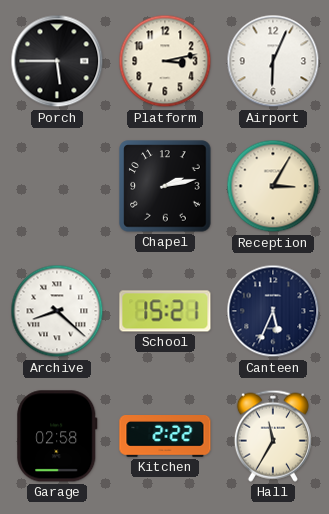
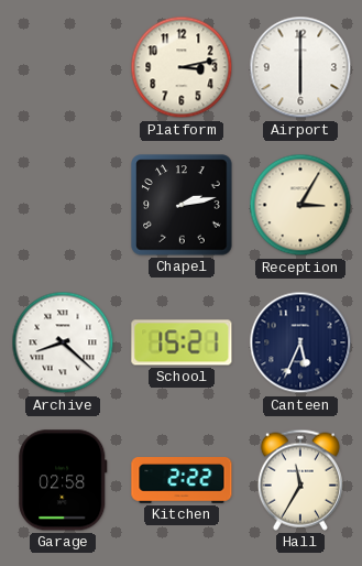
Porch: 5:45 -> none (57, 61)
Airport: 6:04 -> 6:00 (300, 67)
